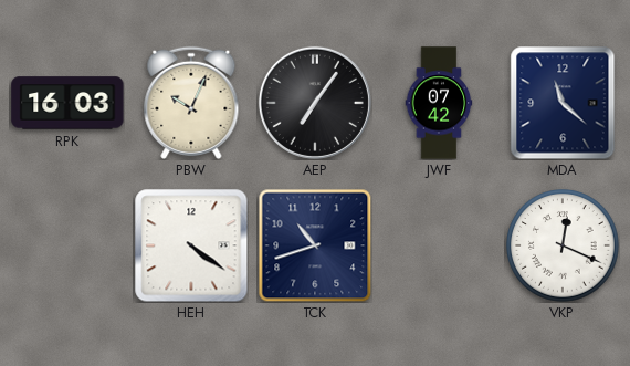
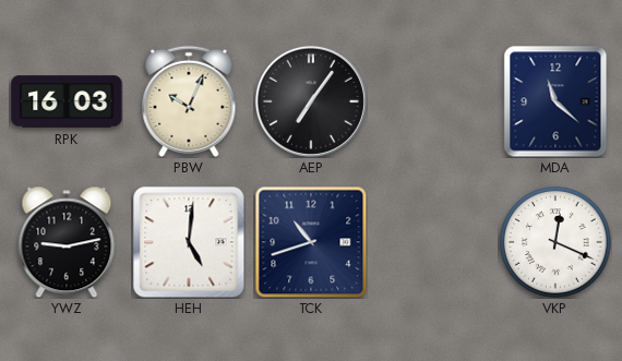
JWF: 07:42 -> none (439, 103)
YWZ: none -> 9:13 (67, 242)
HEH: 4:21 -> 5:01 (189, 242)
